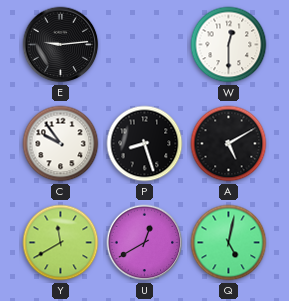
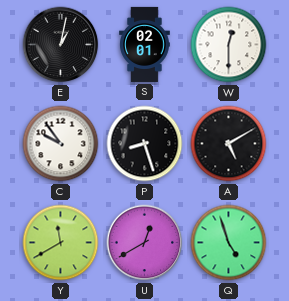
E: 9:14 -> 1:02 (61, 45)
S: none -> 02:01 (145, 44)
Q: 5:02 -> 4:57 (229, 243)
